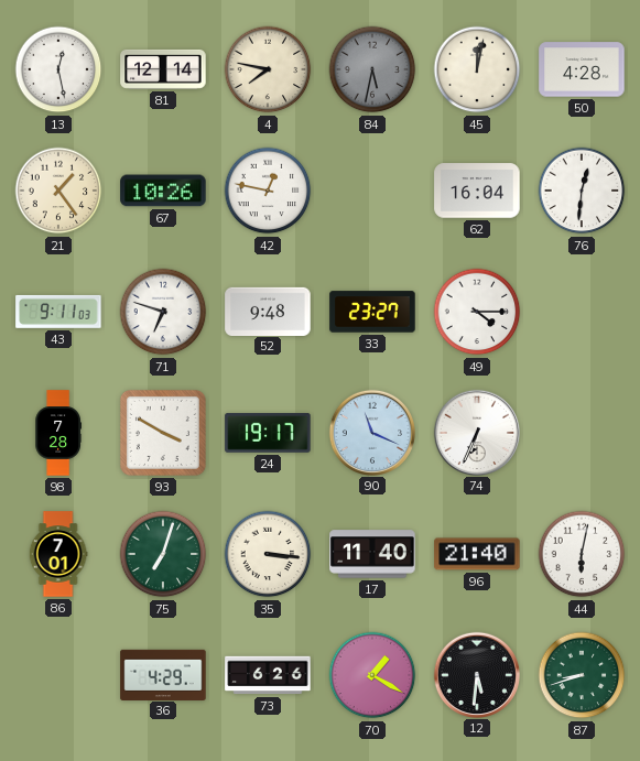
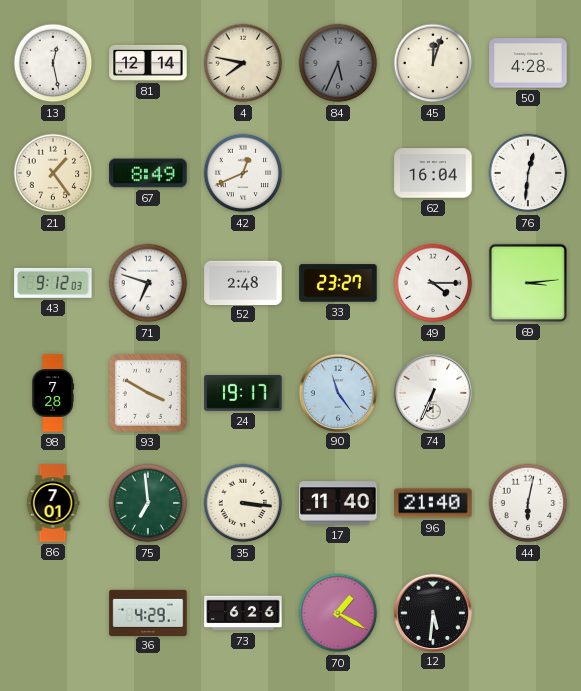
84: 5:32 -> 5:34 (338, 63)
45: 12:02 -> 12:03 (433, 63)
67: 10:26 -> 8:49 (148, 173)
42: 12:47 -> 12:41 (243, 173)
43: 9:11 -> 9:12 (53, 283)
52: 9:48 -> 2:48 (243, 282)
69: none -> 3:14 (528, 283)
90: 11:19 -> 11:24 (337, 392)
75: 7:03 -> 6:59 (148, 503)
87: 8:42 -> none (582, 675)
